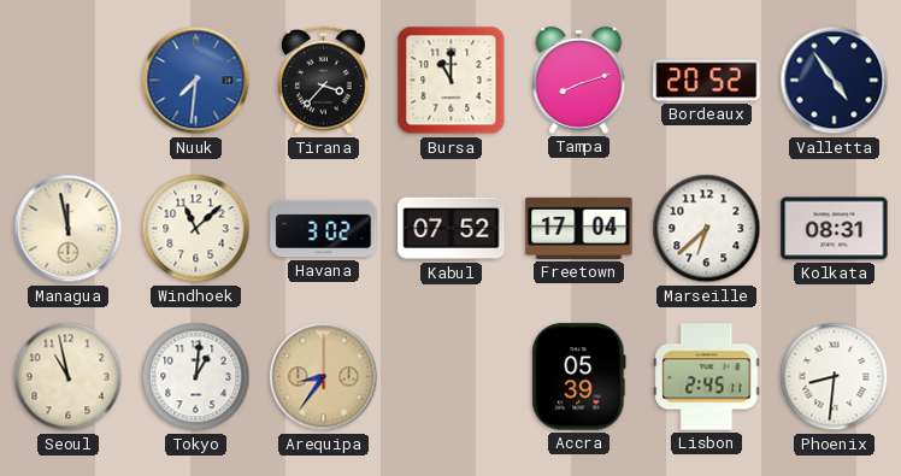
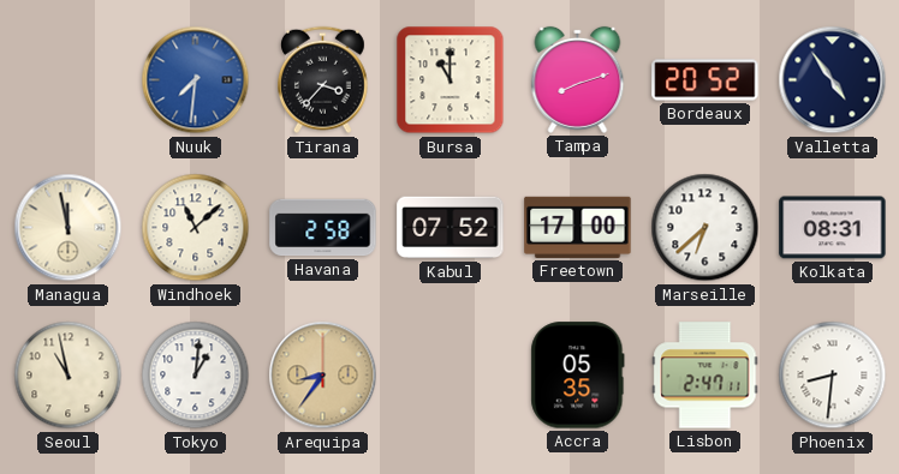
Havana: 3:02 -> 2:58 (323, 228)
Freetown: 17:04 -> 17:00 (578, 227)
Accra: 05:39 -> 05:35 (578, 376)
Lisbon: 2:45 -> 2:47 (705, 376)
